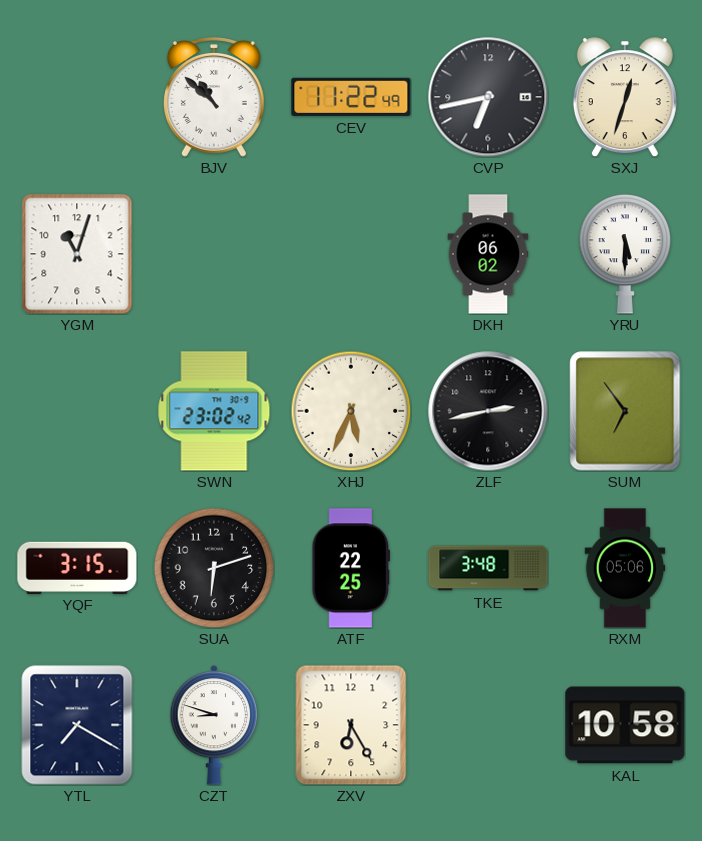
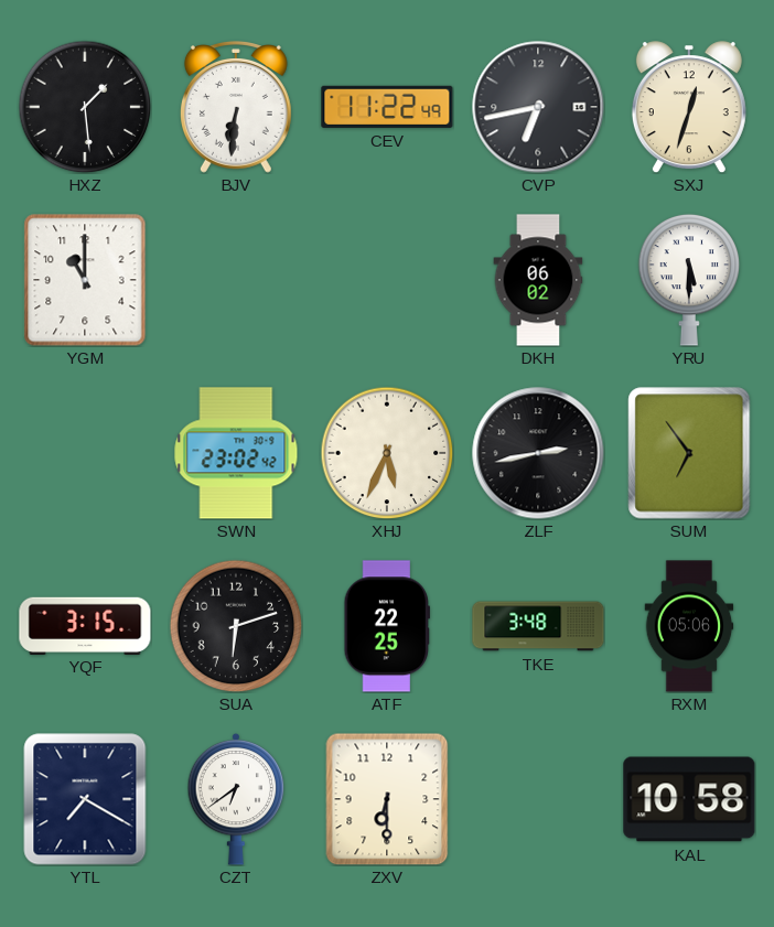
HXZ: none -> 1:29 (85, 107)
BJV: 10:52 -> 6:31 (236, 108)
YGM: 11:03 -> 11:00 (85, 280)
CZT: 8:48 -> 6:39 (236, 799)
ZXV: 6:25 -> 6:30 (387, 799)
